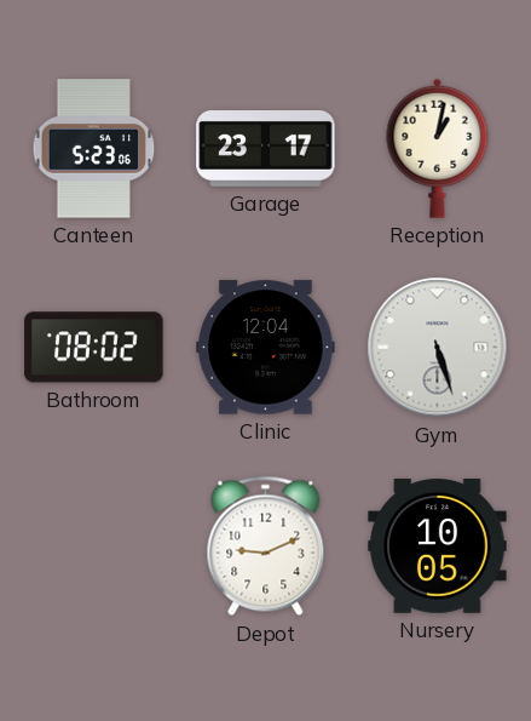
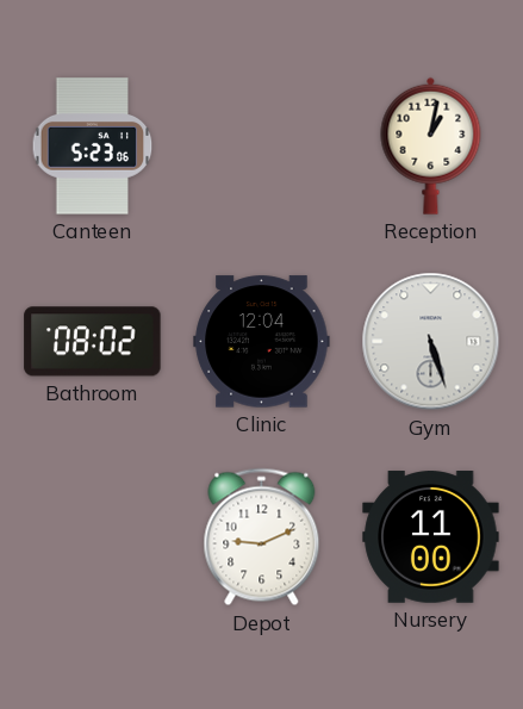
Garage: 23:17 -> none (266, 149)
Nursery: 10:05 -> 11:00 (431, 537)
